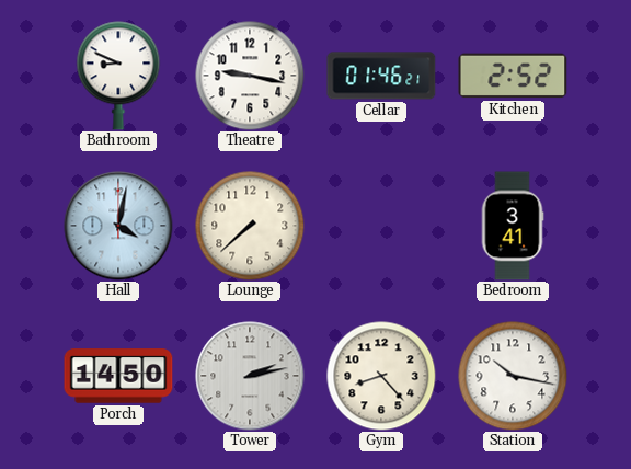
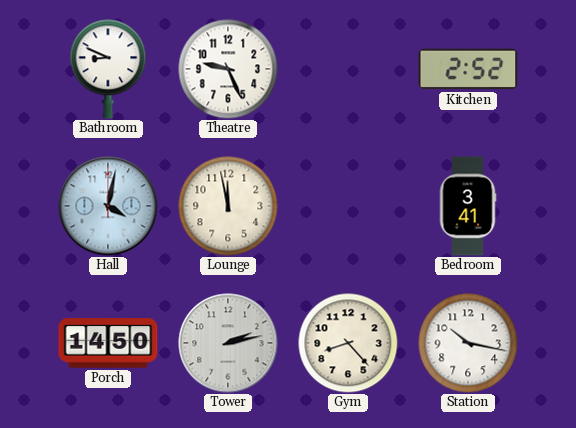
Theatre: 9:17 -> 9:26 (228, 69)
Cellar: 01:46 -> none (381, 76)
Lounge: 7:38 -> 11:58 (228, 206)
